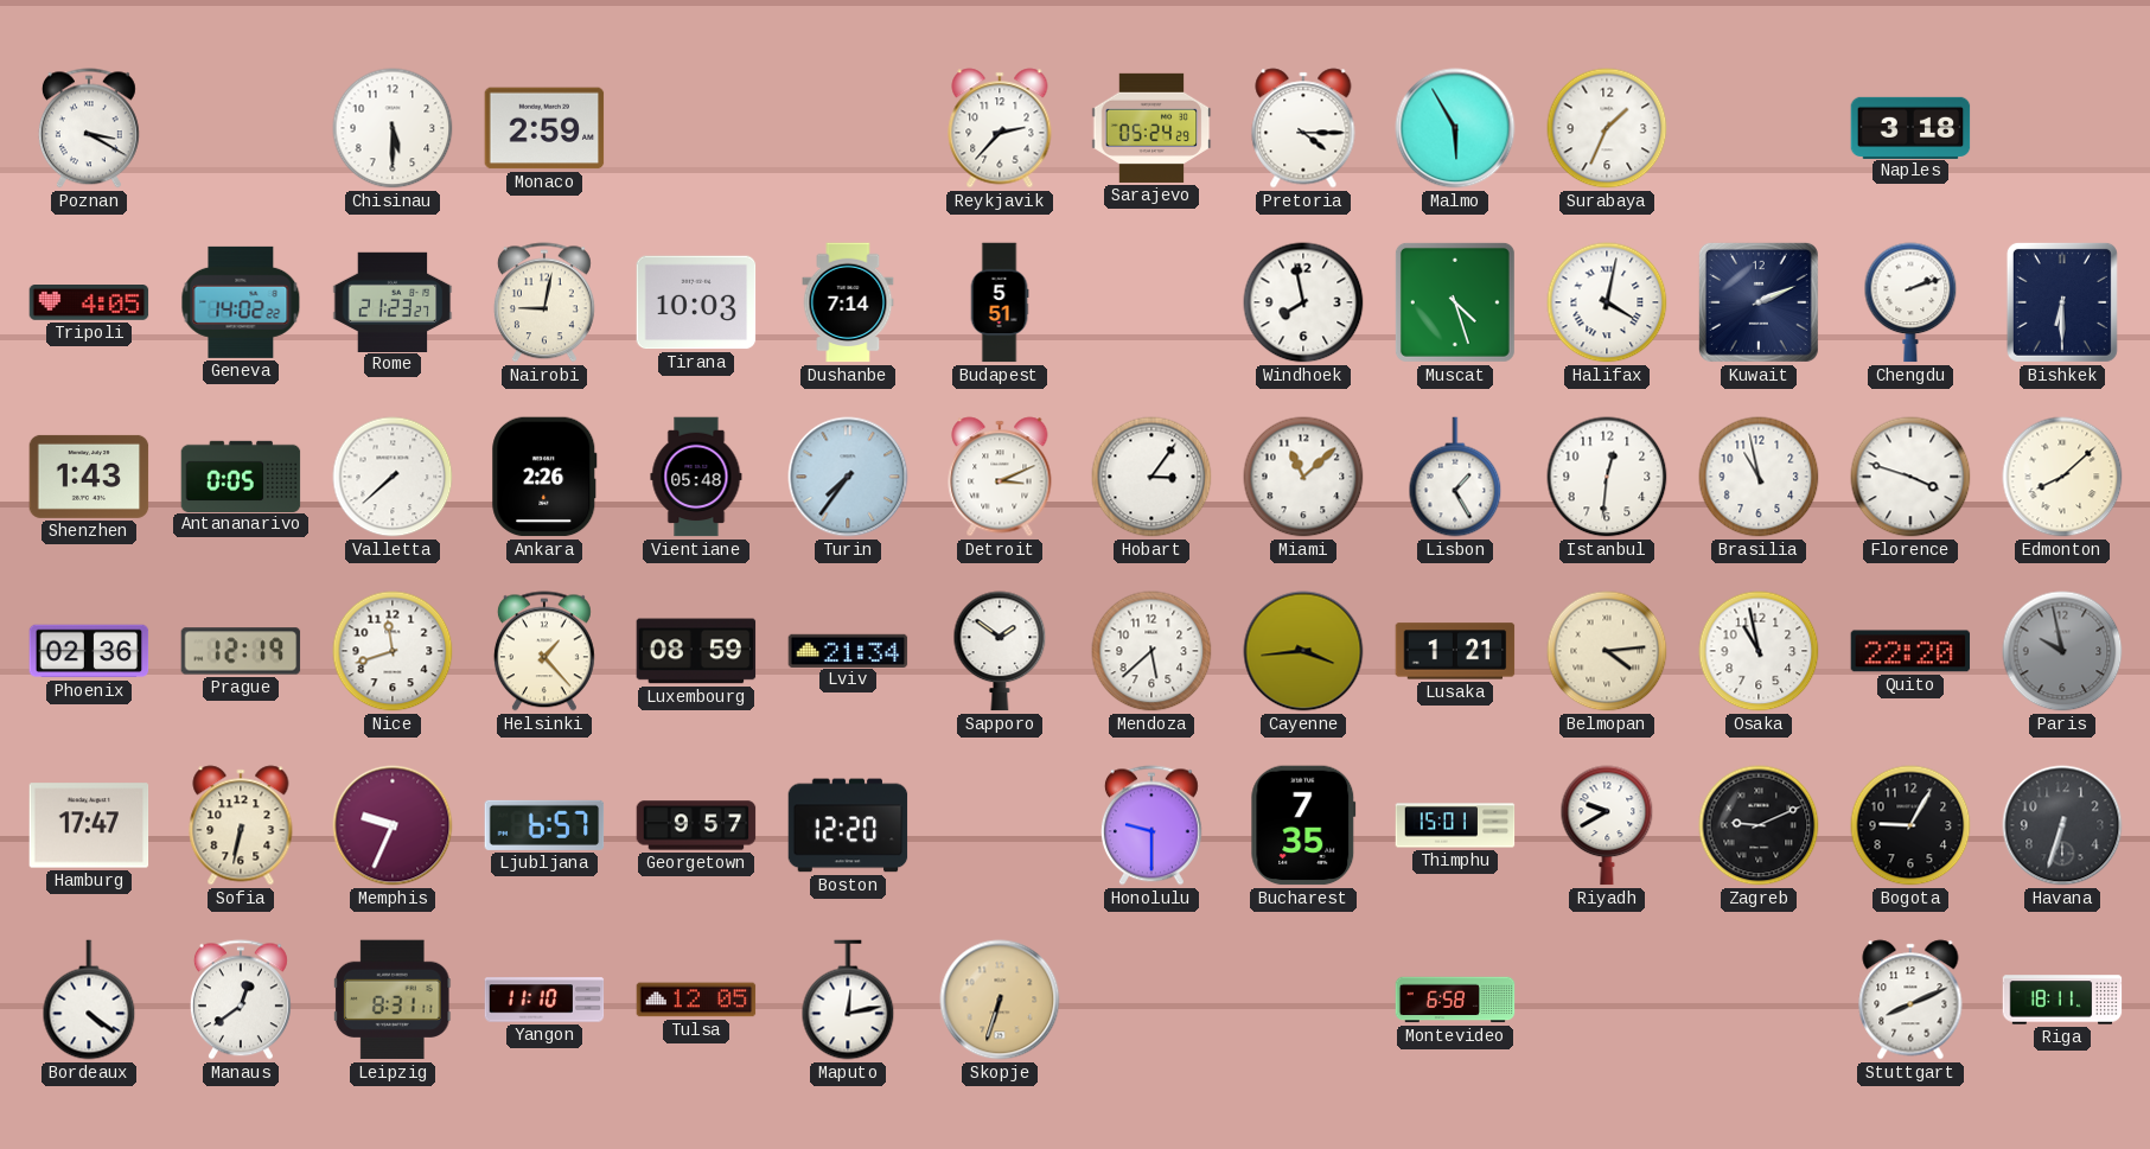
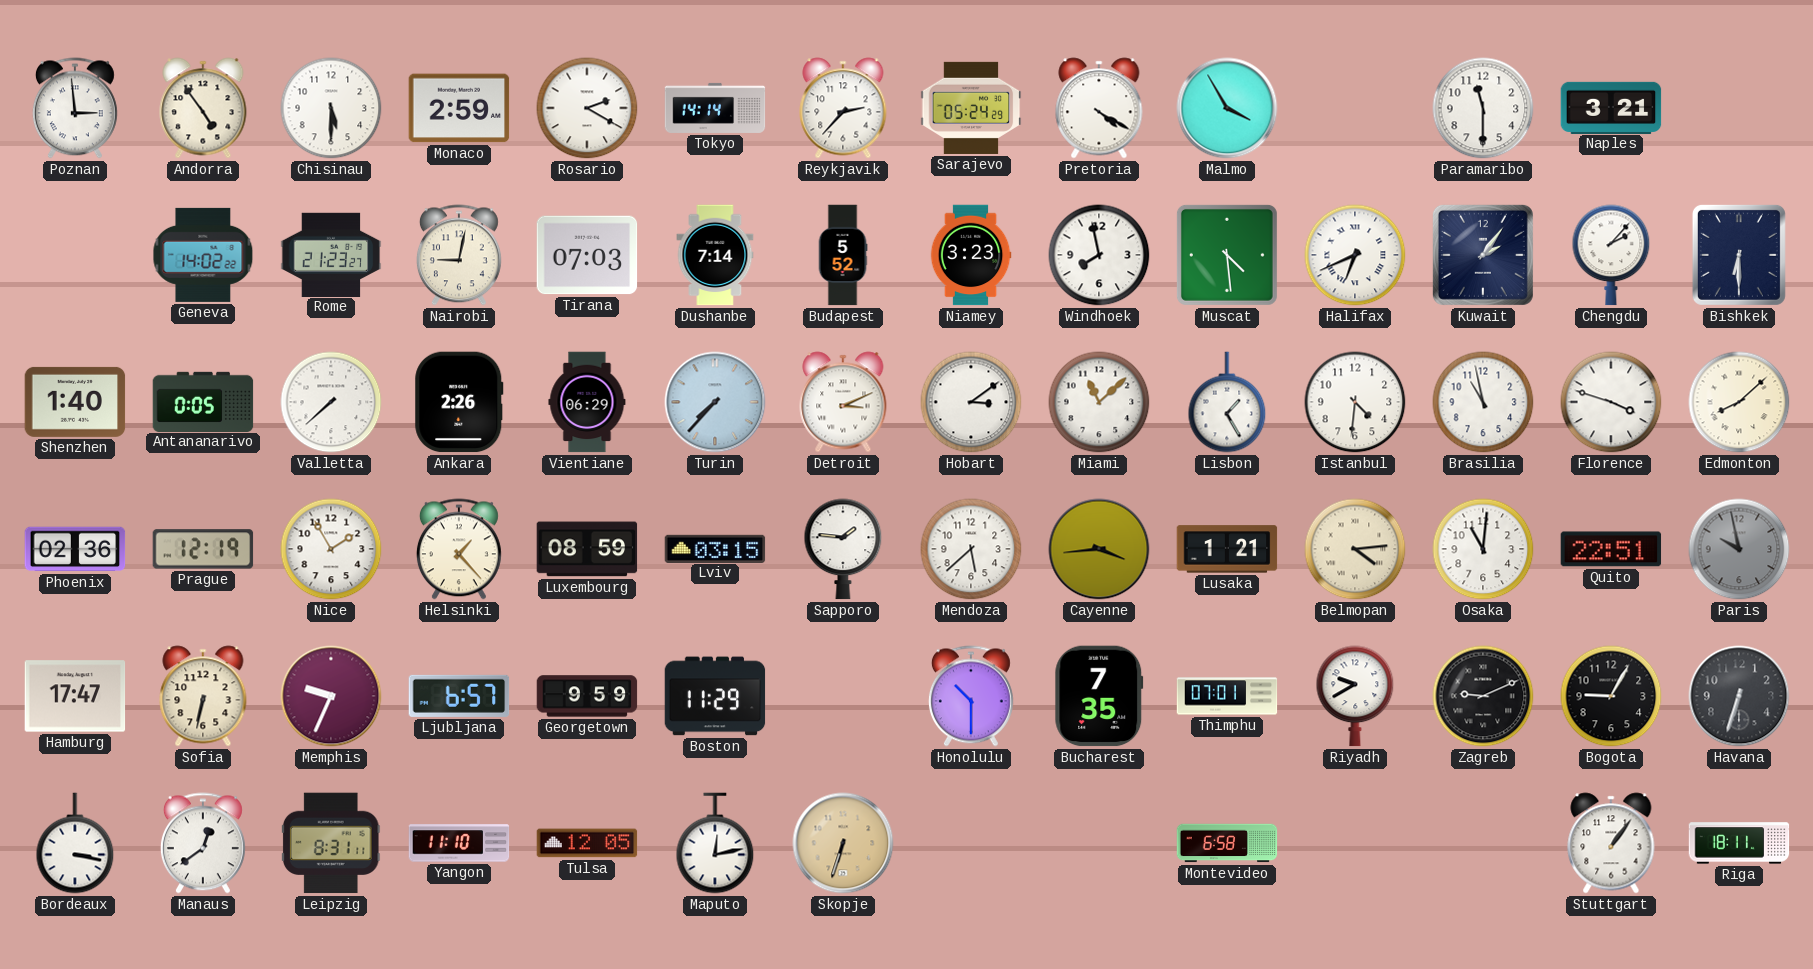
Poznan: 3:20 -> 2:59 (75, 108)
Andorra: none -> 4:54 (203, 108)
Rosario: none -> 2:20 (587, 108)
Tokyo: none -> 14:14 (715, 108)
Pretoria: 4:15 -> 4:20 (1099, 108)
Malmo: 5:55 -> 3:55 (1227, 108)
Surabaya: 1:34 -> none (1607, 128)
Paramaribo: none -> 11:30 (1483, 108)
Naples: 3:18 -> 3:21 (1611, 107)
Tripoli: 4:05 -> none (89, 304)
Tirana: 10:03 -> 07:03 (587, 255)
Budapest: 5:51 -> 5:52 (843, 255)
Niamey: none -> 3:23 (971, 255)
Muscat: 4:27 -> 4:29 (1227, 255)
Halifax: 4:02 -> 6:41 (1355, 255)
Kuwait: 2:11 -> 2:06 (1483, 255)
Chengdu: 2:12 -> 2:07 (1611, 255)
Shenzhen: 1:43 -> 1:40 (75, 402)
Vientiane: 05:48 -> 06:29 (587, 402)
Turin: 7:36 -> 7:37 (715, 402)
Hobart: 3:06 -> 3:09 (971, 402)
Istanbul: 12:31 -> 4:31 (1355, 402)
Nice: 11:42 -> 1:55 (331, 549)
Lviv: 21:34 -> 03:15 (715, 548)
Sapporo: 1:51 -> 1:46 (843, 549)
Osaka: 10:58 -> 11:01 (1483, 549)
Quito: 22:20 -> 22:51 (1611, 549)
Georgetown: 9:57 -> 9:59 (587, 696)
Boston: 12:20 -> 11:29 (715, 696)
Honolulu: 9:30 -> 10:30 (971, 696)
Thimphu: 15:01 -> 07:01 (1227, 696)
Bordeaux: 4:21 -> 3:17 (75, 843)
Stuttgart: 8:11 -> 1:06 (1611, 843)
